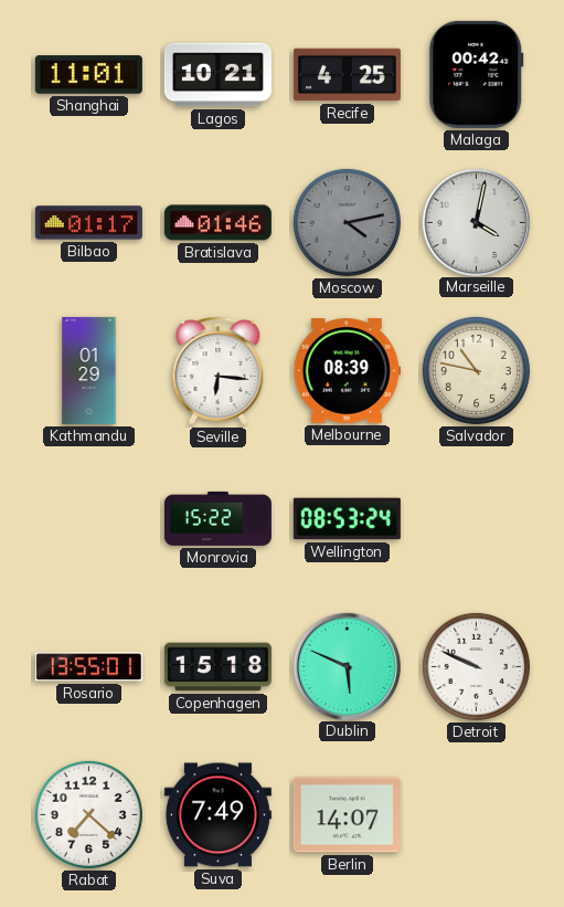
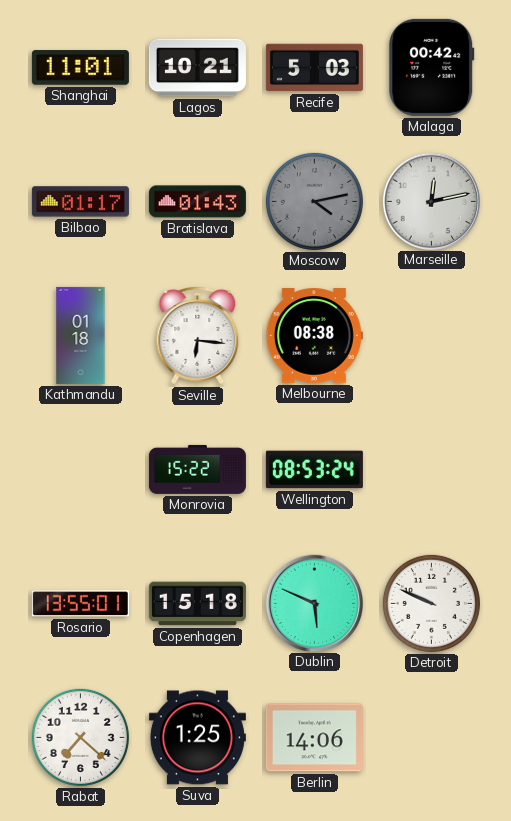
Recife: 4:25 -> 5:03 (314, 68)
Bratislava: 01:46 -> 01:43 (197, 202)
Marseille: 4:02 -> 12:13 (431, 201)
Kathmandu: 01:29 -> 01:18 (81, 335)
Melbourne: 08:39 -> 08:38 (314, 336)
Salvador: 10:47 -> none (476, 370)
Suva: 7:49 -> 1:25 (197, 738)
Berlin: 14:07 -> 14:06 (314, 738)
